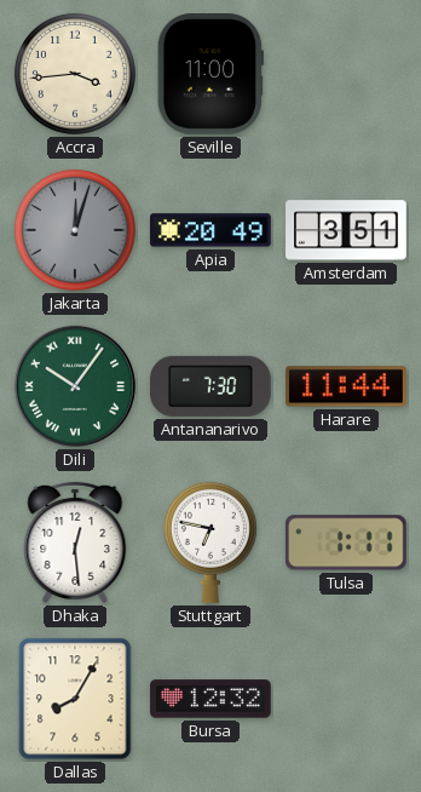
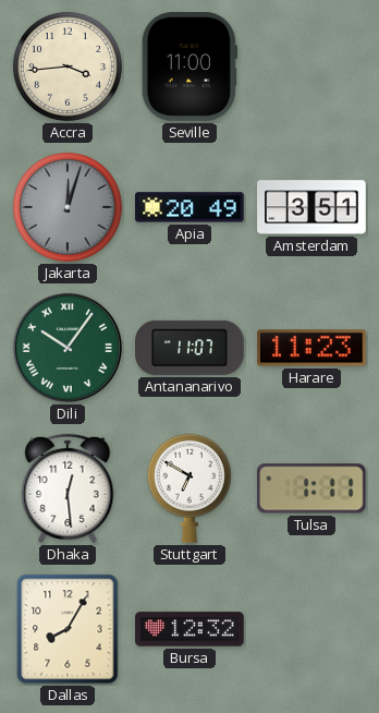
Antananarivo: 7:30 -> 11:07 (191, 348)
Harare: 11:44 -> 11:23 (313, 348)
Stuttgart: 6:47 -> 6:50 (189, 488)
